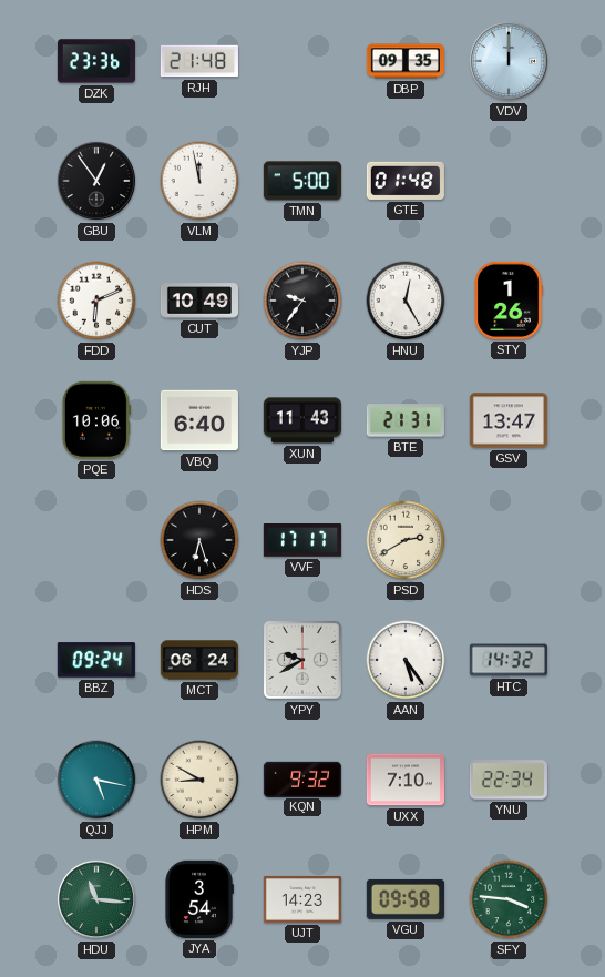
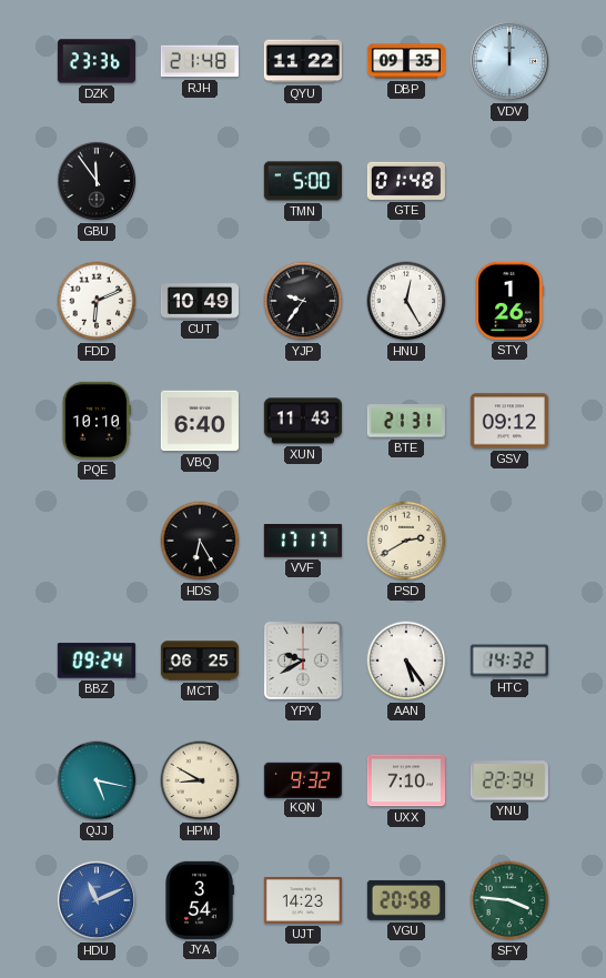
QYU: none -> 11:22 (303, 61)
GBU: 12:54 -> 11:54 (97, 181)
VLM: 11:58 -> none (199, 181)
PQE: 10:06 -> 10:10 (97, 421)
GSV: 13:47 -> 09:12 (509, 421)
HDS: 6:27 -> 6:25 (200, 541)
MCT: 06:24 -> 06:25 (200, 661)
HDU: 11:16 -> 11:11 (97, 900)
HDU dial: green -> blue (97, 900)
VGU: 09:58 -> 20:58 (406, 900)
